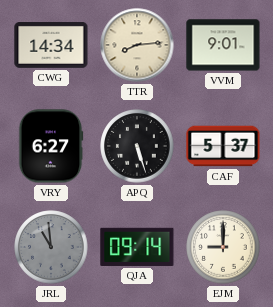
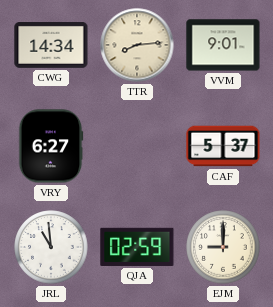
APQ: 5:27 -> none (137, 146)
JRL dial: grey -> white (51, 247)
QJA: 09:14 -> 02:59 (137, 247)
